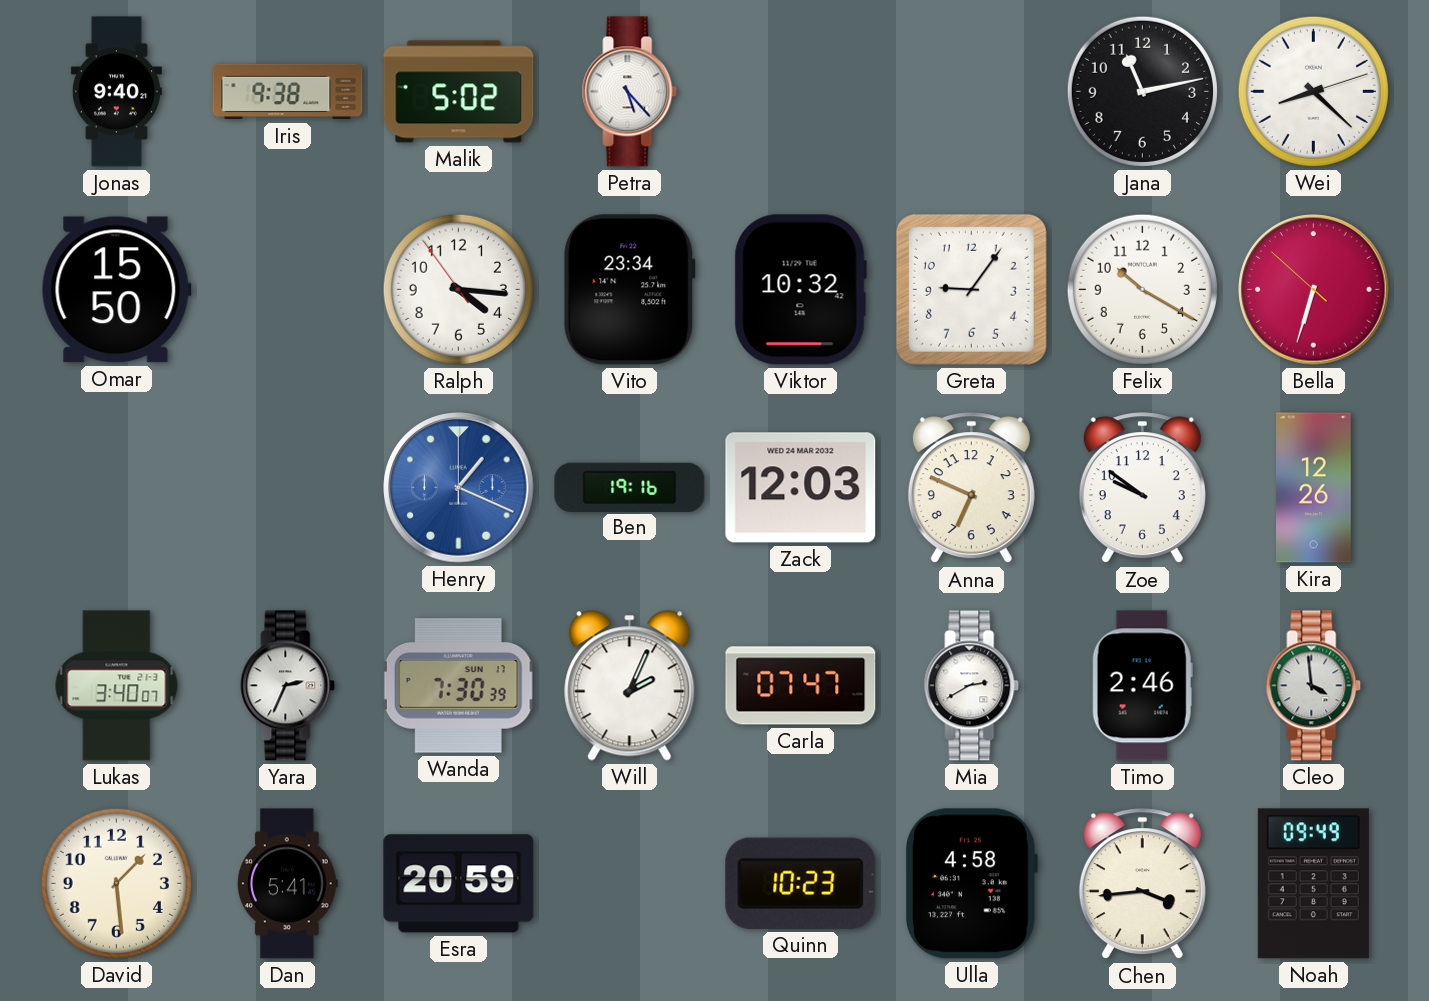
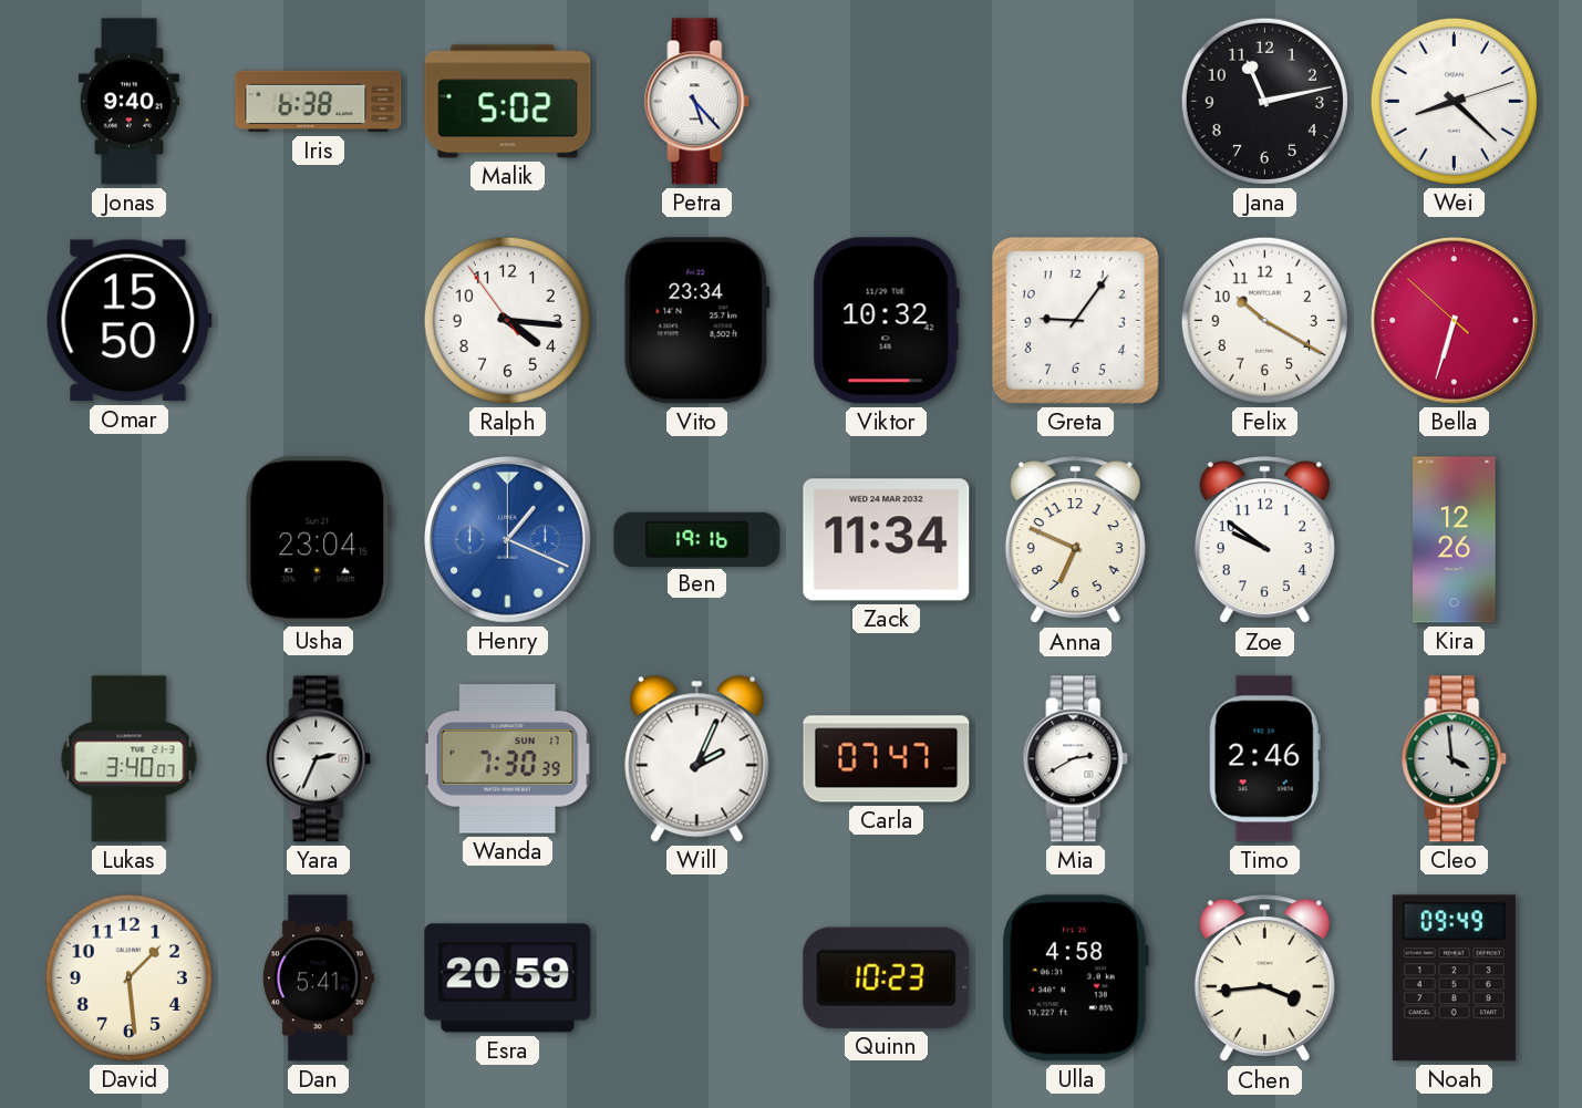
Iris: 9:38 -> 6:38 (319, 102)
Usha: none -> 23:04 (319, 540)
Zack: 12:03 -> 11:34 (887, 540)
